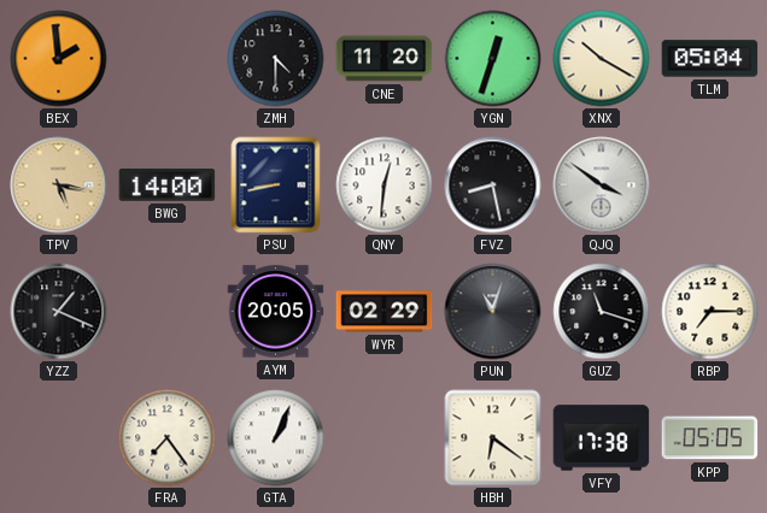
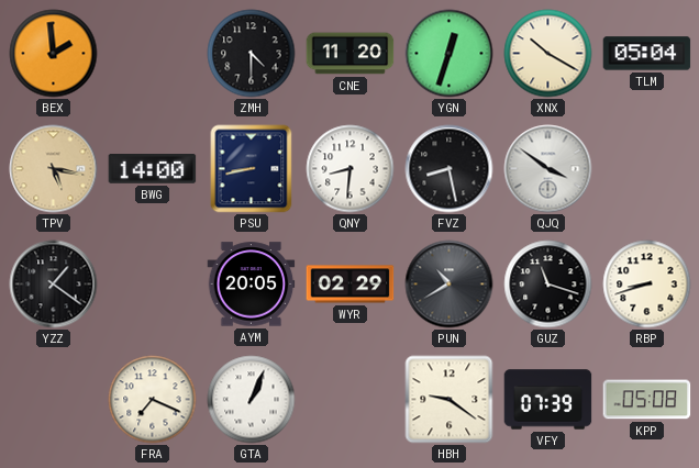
QNY: 12:31 -> 8:31 (351, 169)
YZZ: 1:19 -> 1:21 (54, 285)
PUN: 11:03 -> 10:40 (450, 285)
RBP: 7:15 -> 8:42 (647, 285)
FRA: 7:24 -> 7:19 (153, 400)
HBH: 6:21 -> 9:21 (450, 400)
VFY: 17:38 -> 07:39 (548, 400)
KPP: 05:05 -> 05:08 (647, 400)
